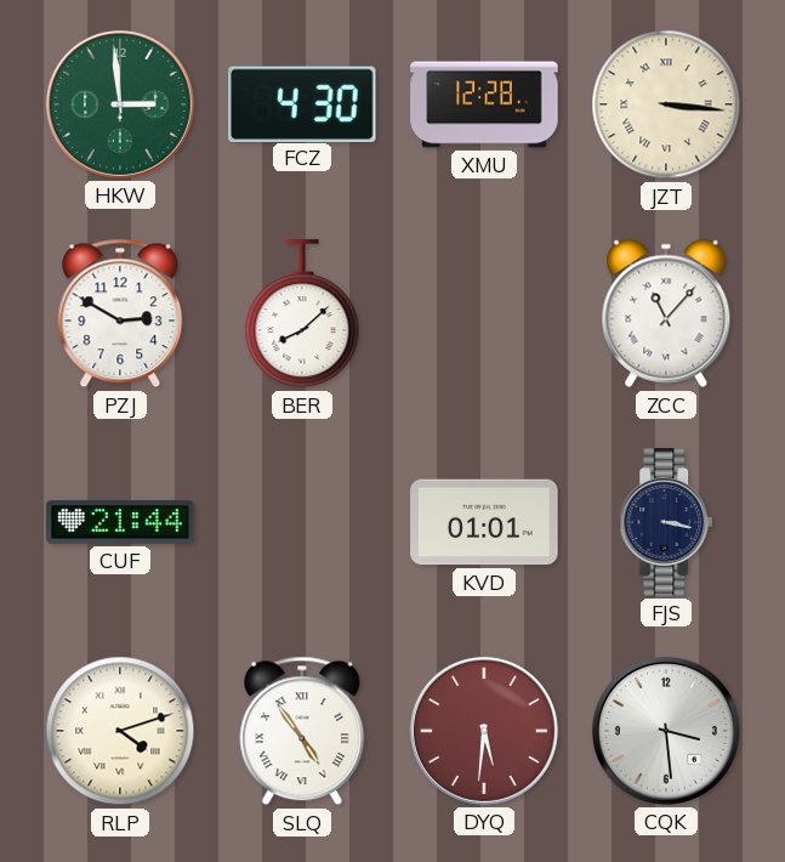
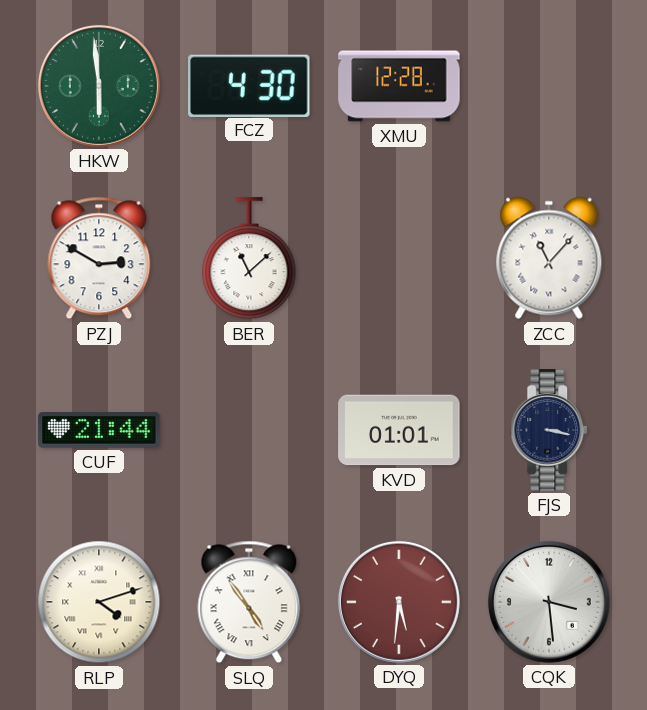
HKW: 2:59 -> 5:59 (99, 86)
JZT: 3:16 -> none (666, 104)
BER: 8:08 -> 11:08 (249, 259)
